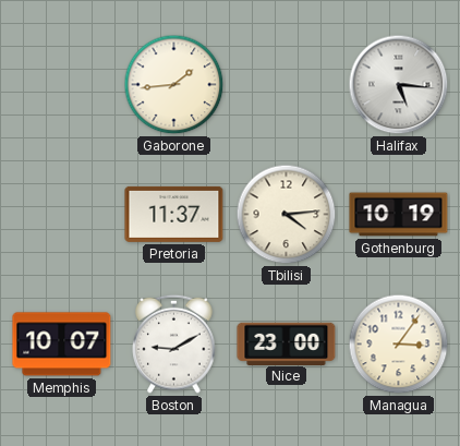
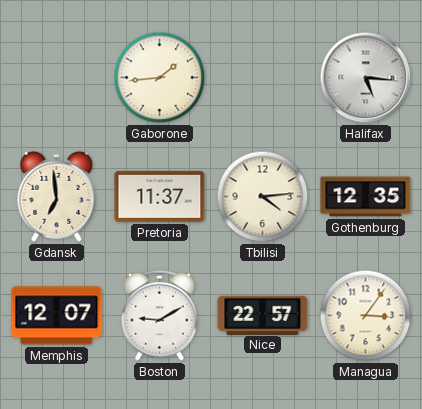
Gdansk: none -> 6:59 (57, 196)
Gothenburg: 10:19 -> 12:35 (366, 197)
Memphis: 10:07 -> 12:07 (57, 316)
Nice: 23:00 -> 22:57 (263, 315)
